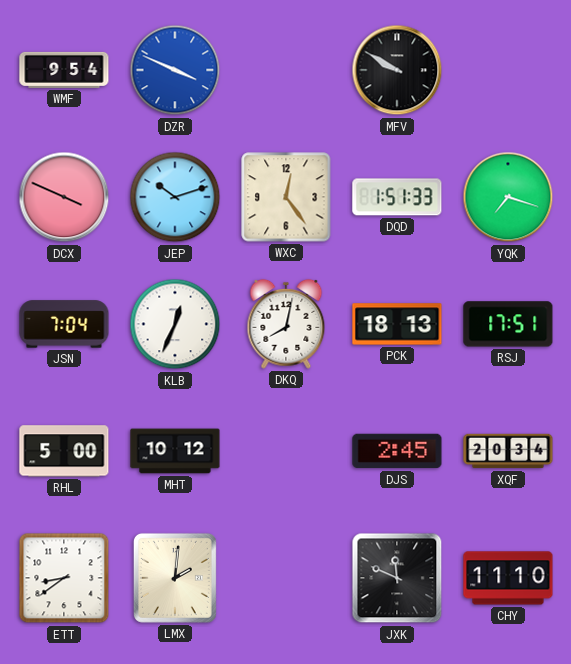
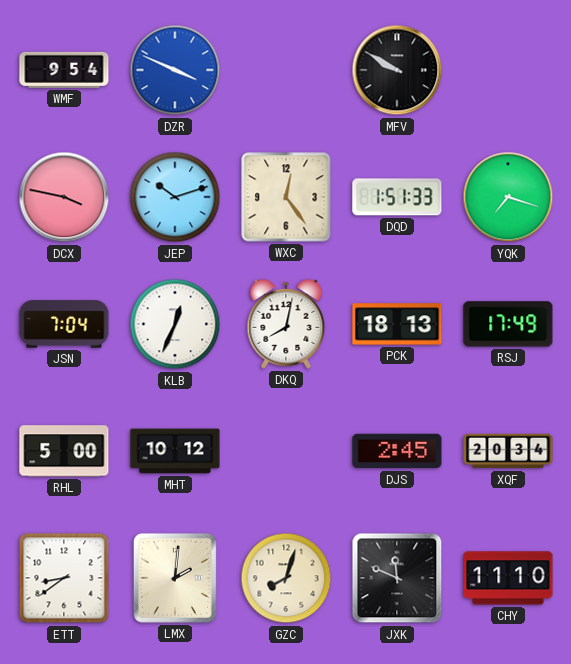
DCX: 3:49 -> 3:47 (64, 197)
RSJ: 17:51 -> 17:49 (508, 324)
GZC: none -> 8:03 (286, 578)
